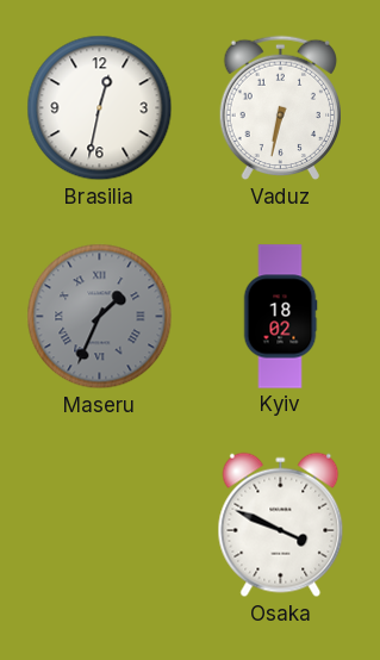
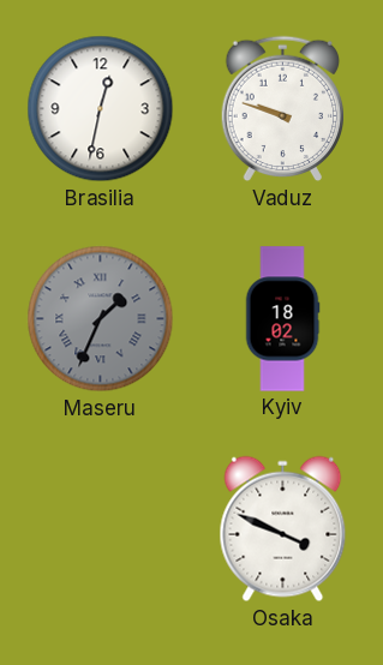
Vaduz: 6:32 -> 9:48 (282, 109)
